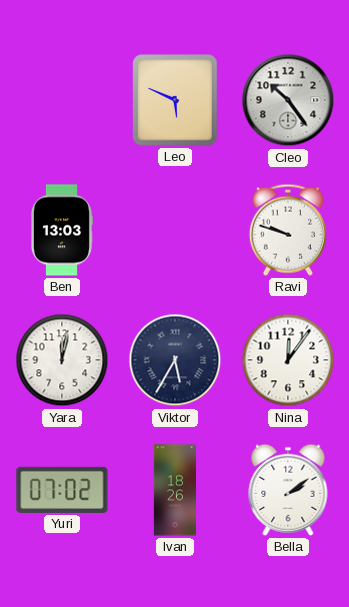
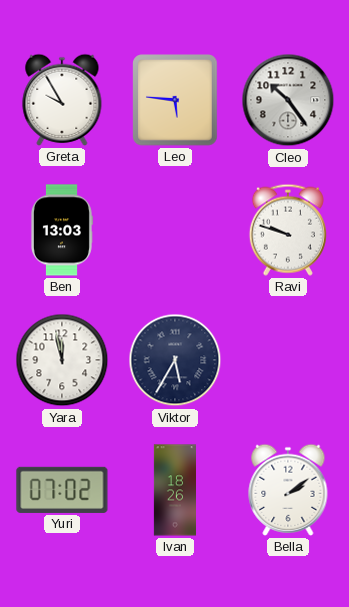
Greta: none -> 9:55 (62, 100)
Leo: 5:49 -> 5:46 (175, 100)
Yara: 12:02 -> 11:58 (62, 360)
Nina: 12:06 -> none (288, 360)
